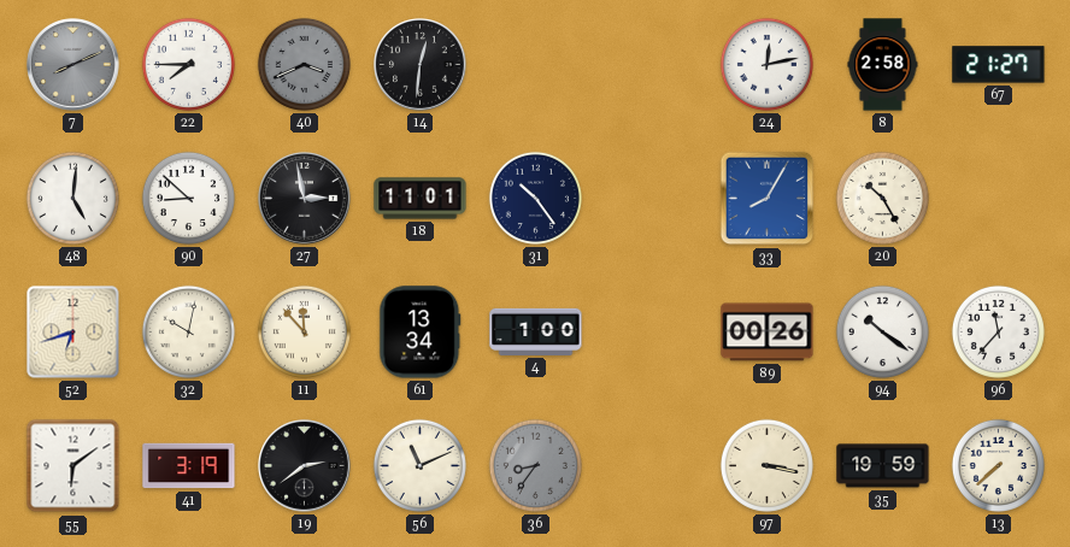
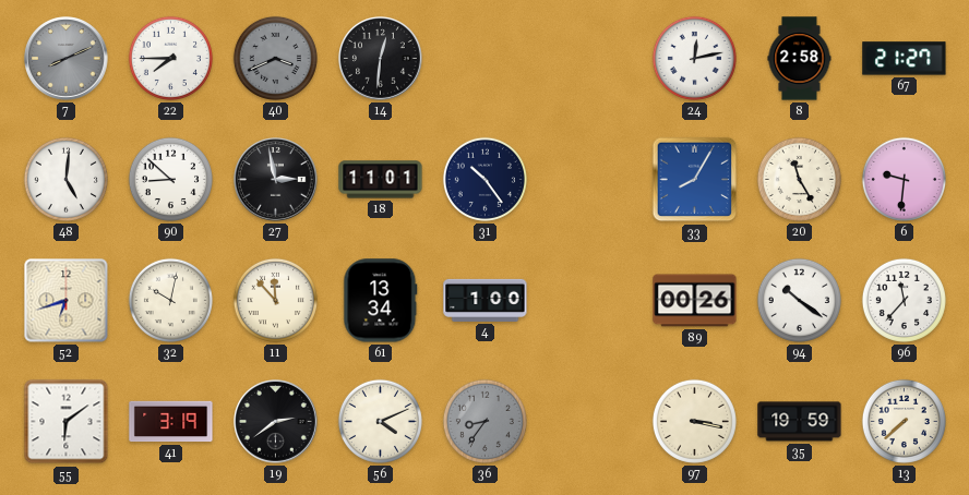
20: 10:25 -> 11:25 (799, 179)
6: none -> 9:31 (904, 179)
56: 11:11 -> 4:11 (380, 421)
